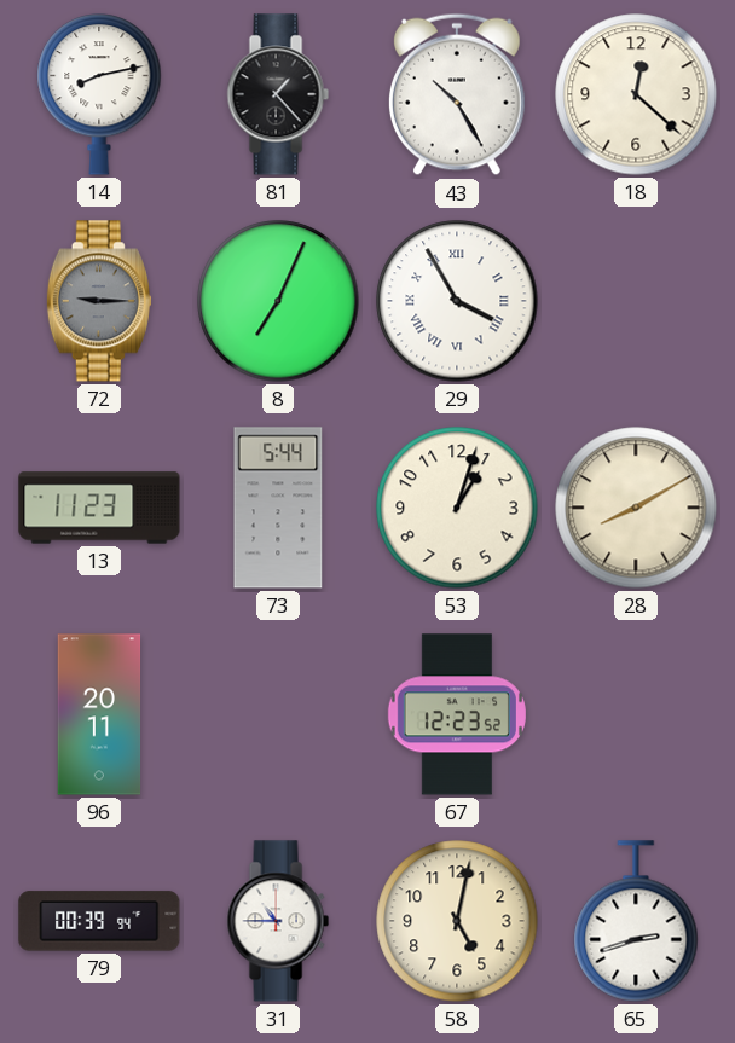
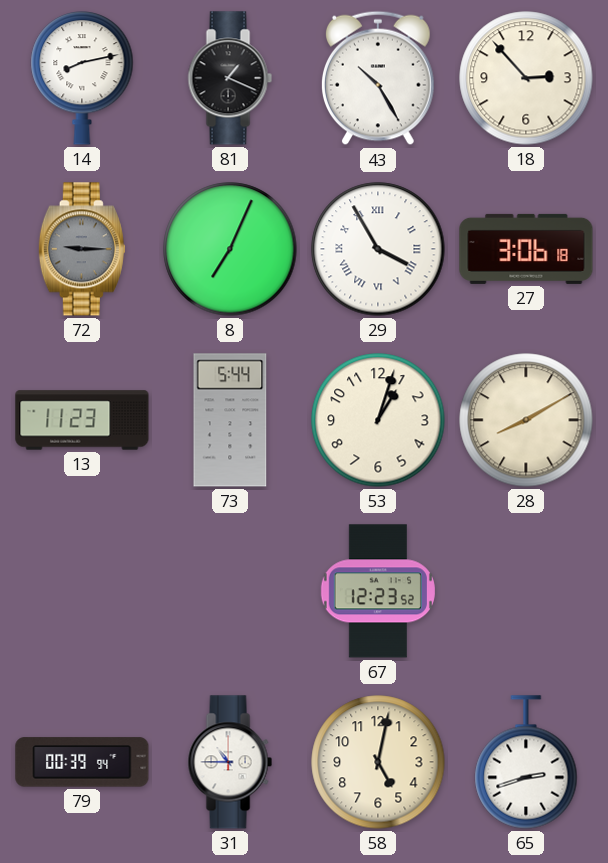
81: 1:23 -> 1:19 (230, 78)
18: 12:22 -> 2:53 (526, 78)
27: none -> 3:06 (526, 249)
96: 20:11 -> none (99, 714)
